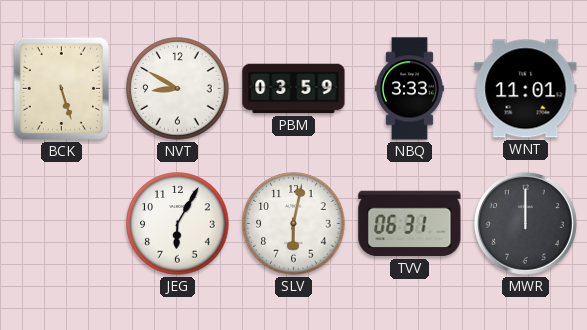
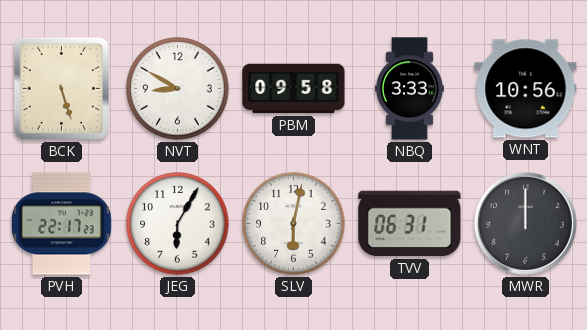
PBM: 03:59 -> 09:58 (294, 89)
WNT: 11:01 -> 10:56 (526, 89)
PVH: none -> 22:17 (61, 224)
